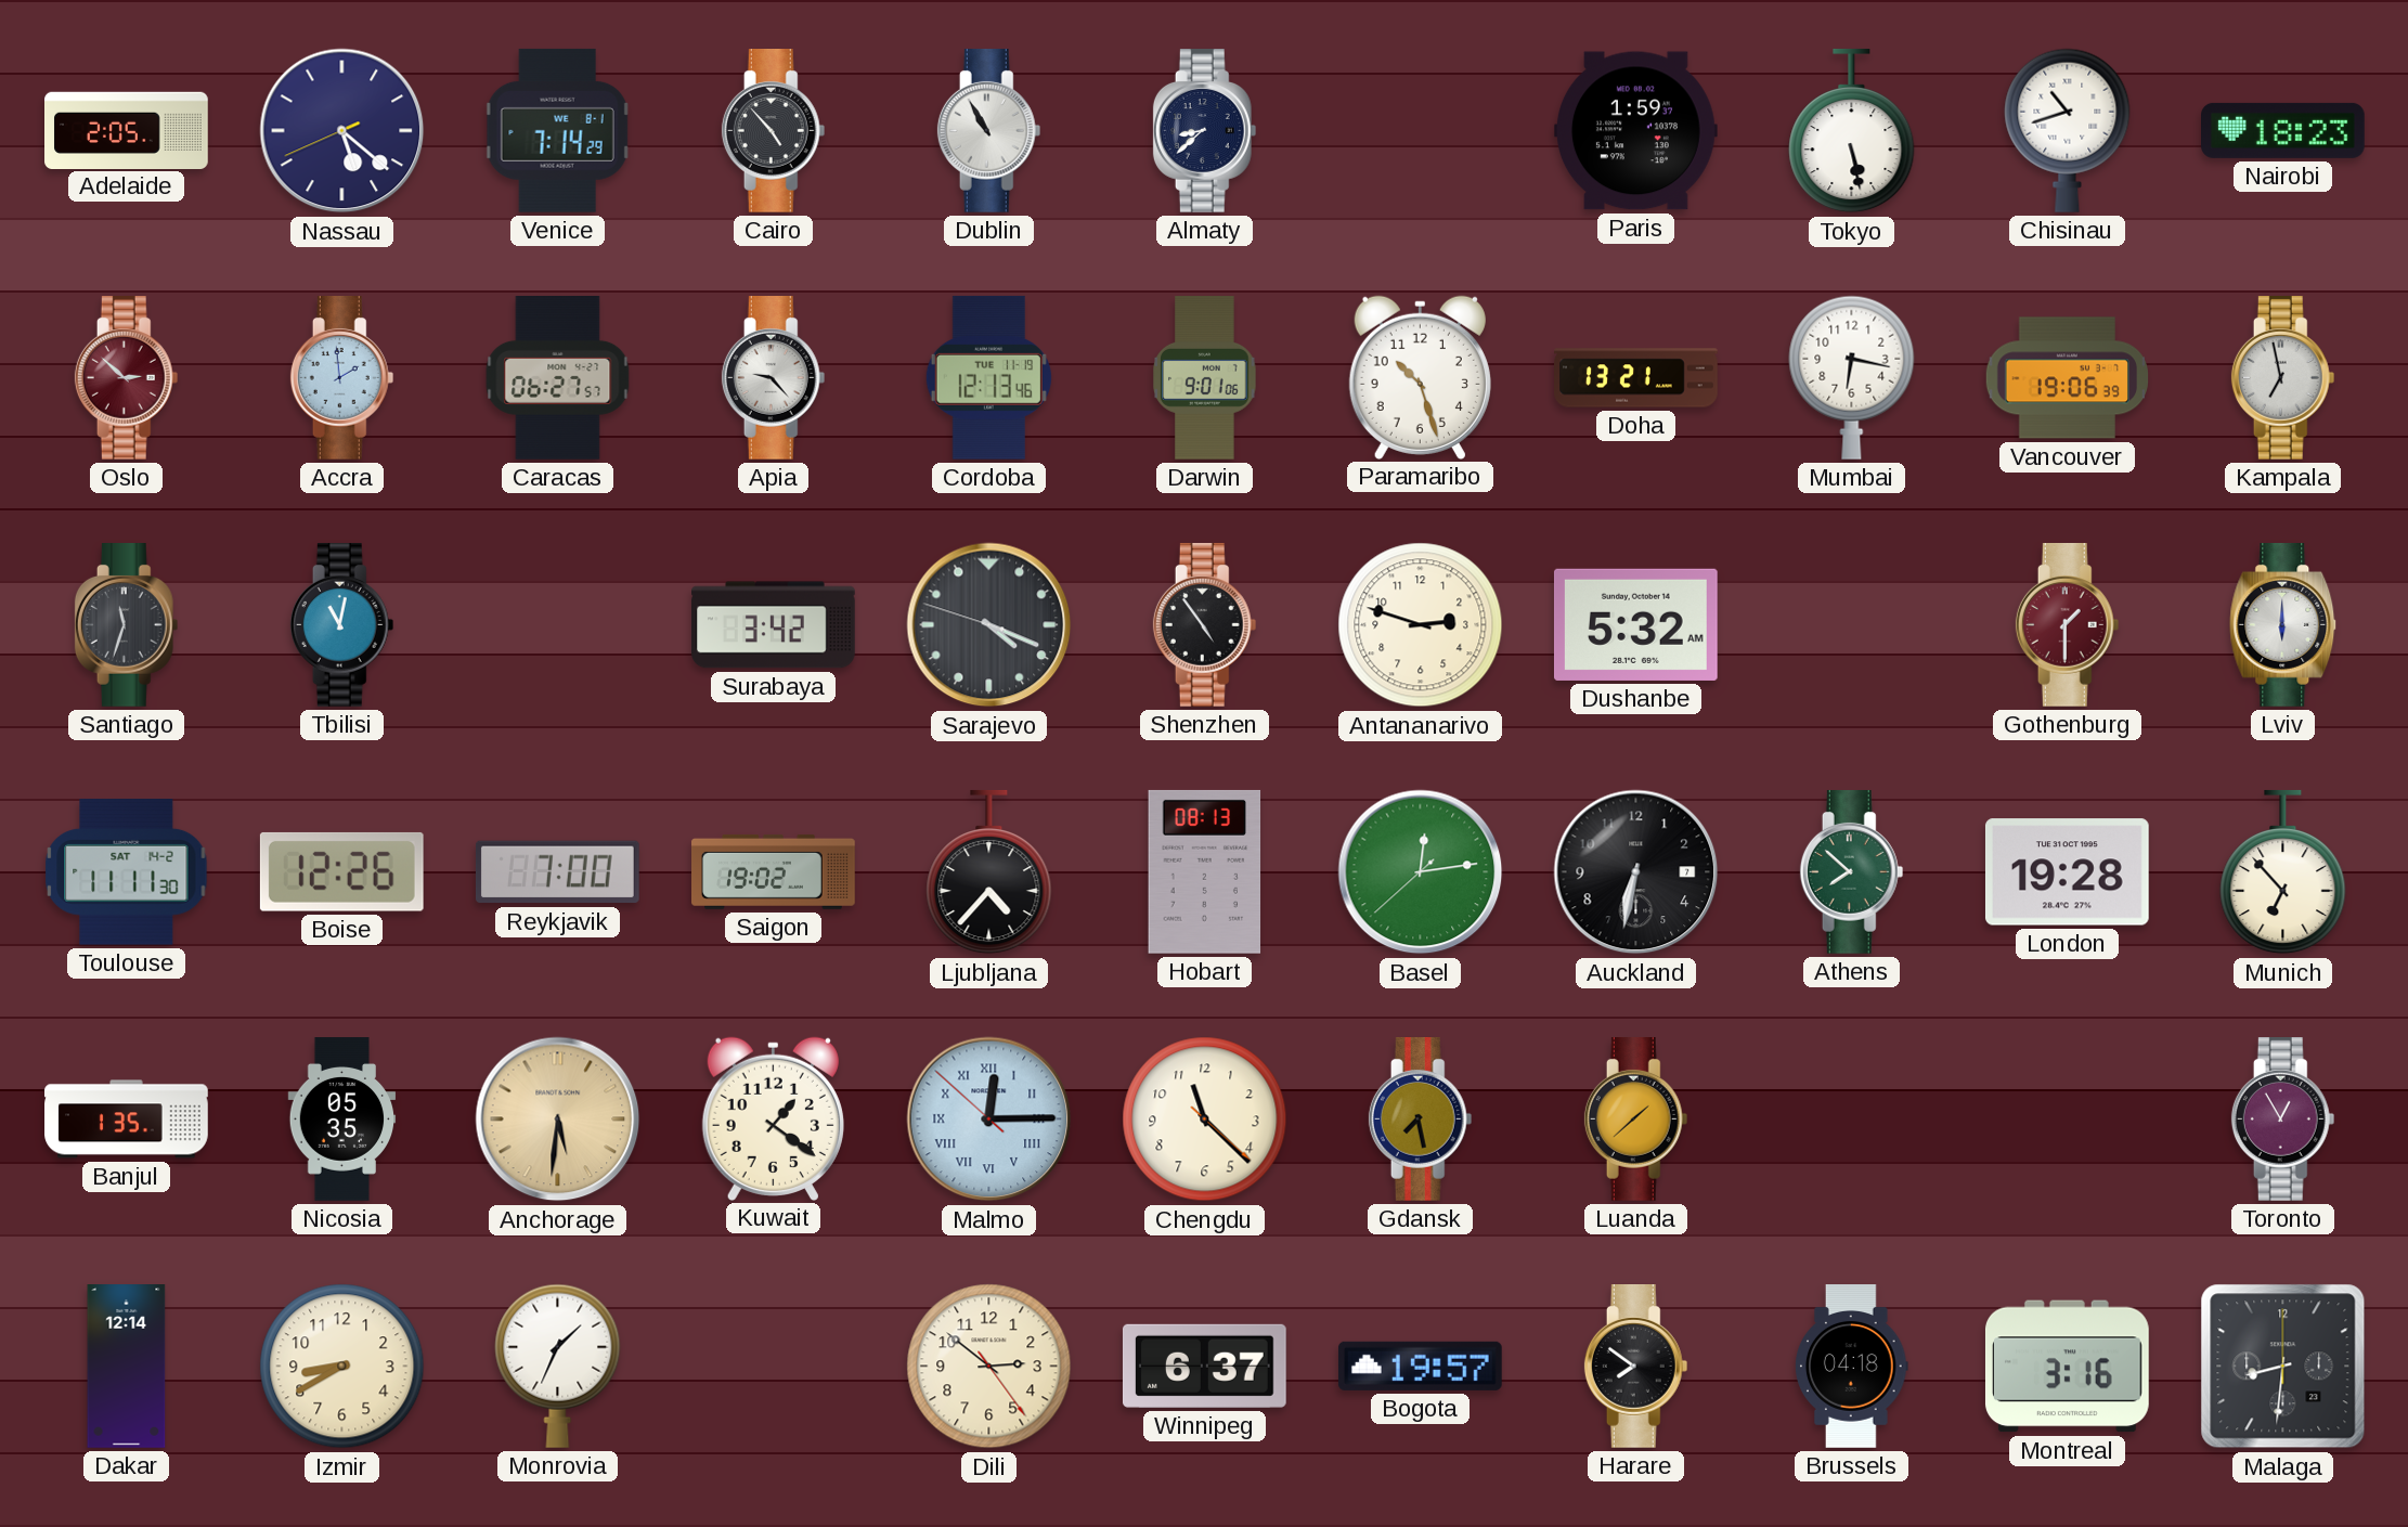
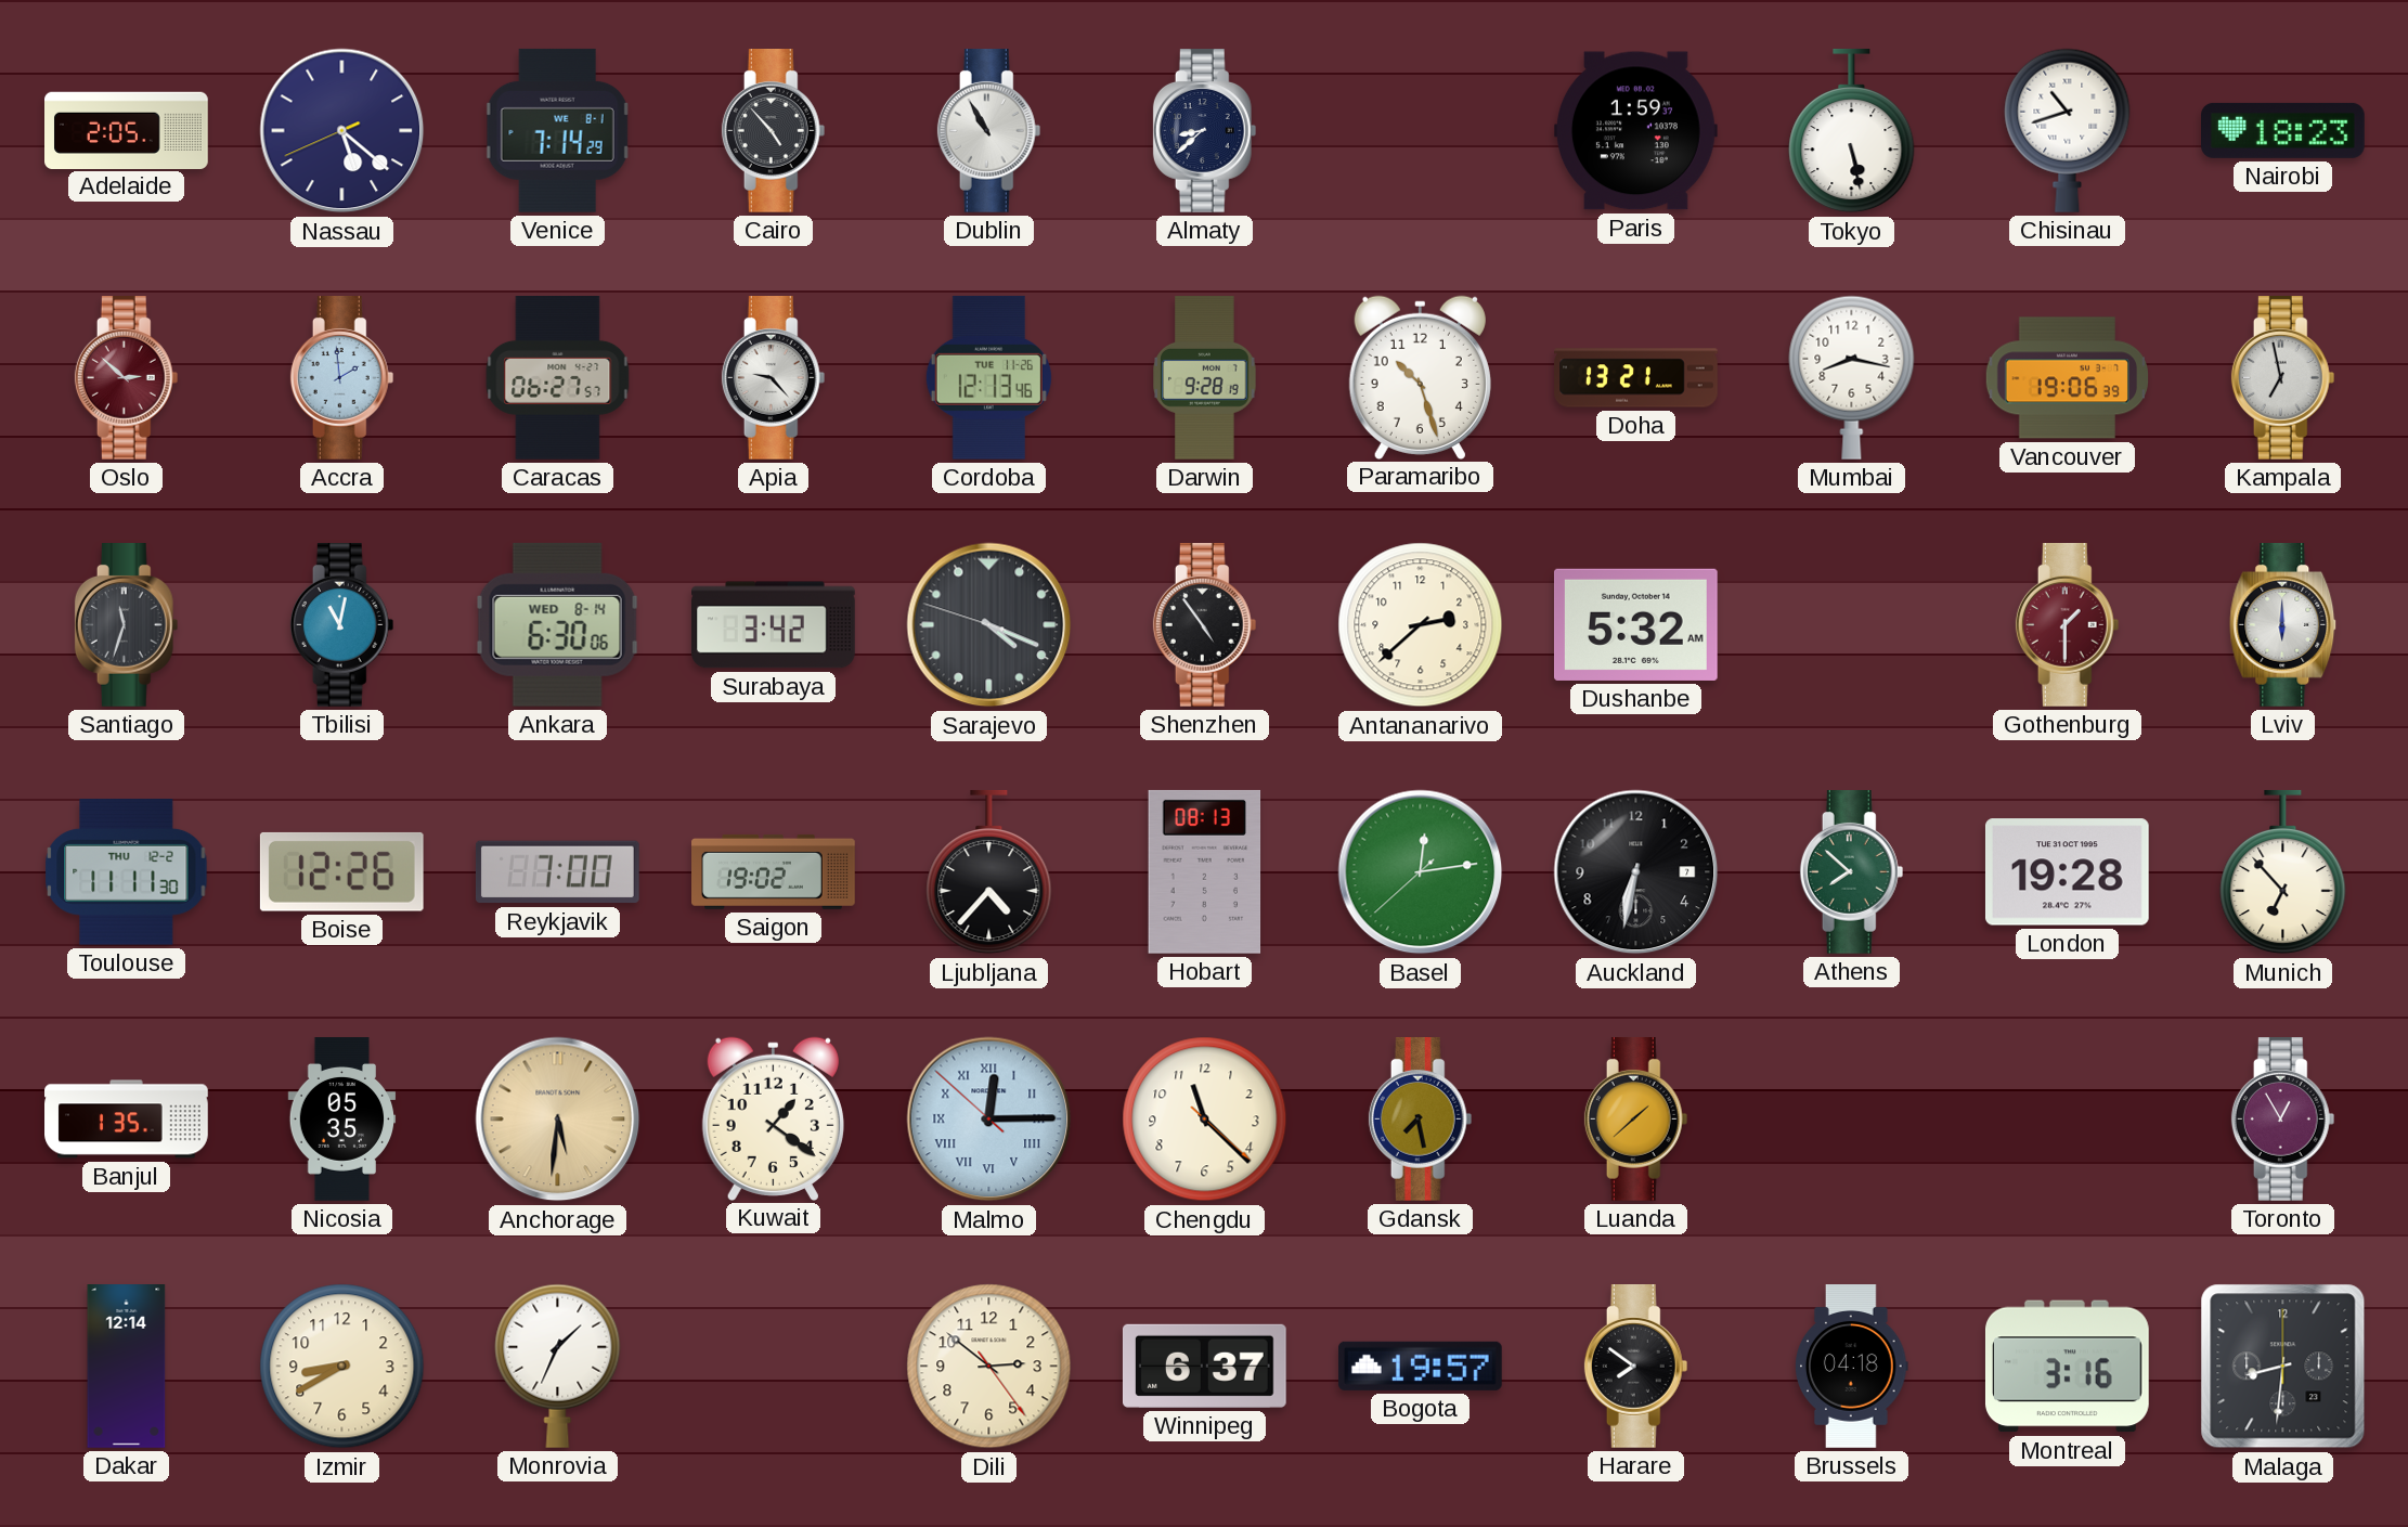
Cordoba date: TUE 11-19 -> TUE 11-26 (988, 377)
Darwin: 9:01 -> 9:28 (1205, 378)
Mumbai: 6:17 -> 8:17 (1852, 377)
Ankara: none -> 6:30 (557, 624)
Antananarivo: 2:48 -> 2:38 (1421, 625)
Toulouse date: SAT 14-2 -> THU 12-2 (127, 872)
